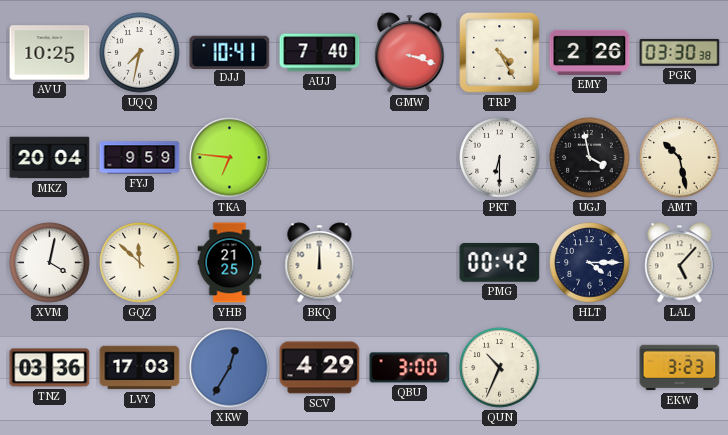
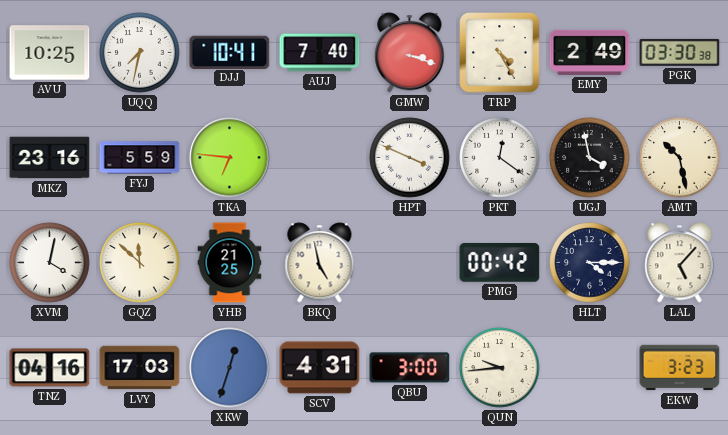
EMY: 2:26 -> 2:49 (590, 52)
MKZ: 20:04 -> 23:16 (50, 158)
FYJ: 9:59 -> 5:59 (140, 158)
HPT: none -> 3:49 (410, 158)
PKT: 6:30 -> 12:21 (500, 158)
BKQ: 12:00 -> 4:58 (320, 263)
TNZ: 03:36 -> 04:16 (50, 368)
XKW: 12:35 -> 12:33 (230, 368)
SCV: 4:29 -> 4:31 (320, 368)
QUN: 10:34 -> 9:44 (500, 368)
